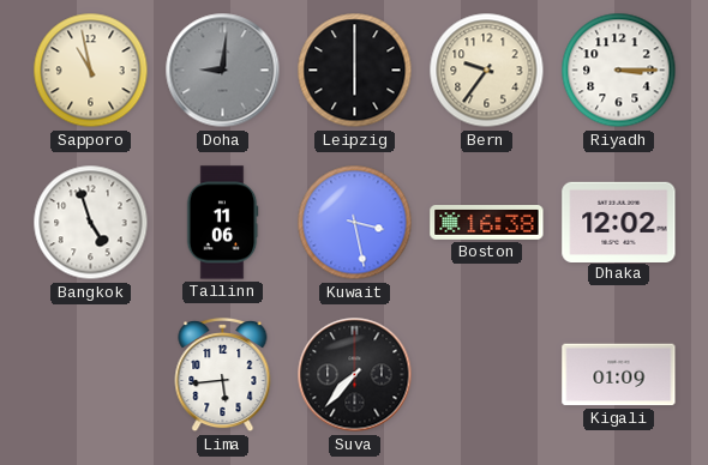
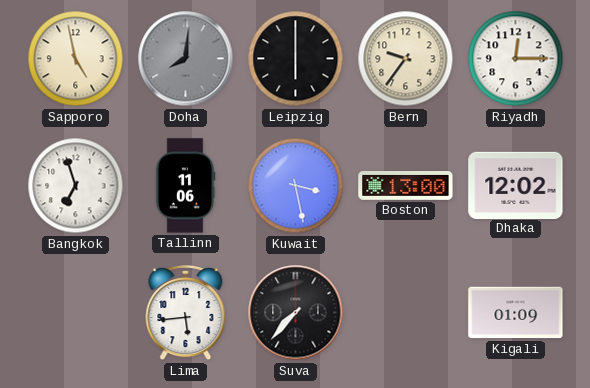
Sapporo: 10:58 -> 4:58 (76, 59)
Doha: 9:01 -> 8:01 (186, 59)
Riyadh: 3:15 -> 12:15 (516, 59)
Bangkok: 4:57 -> 6:57 (76, 186)
Boston: 16:38 -> 13:00 (406, 186)
